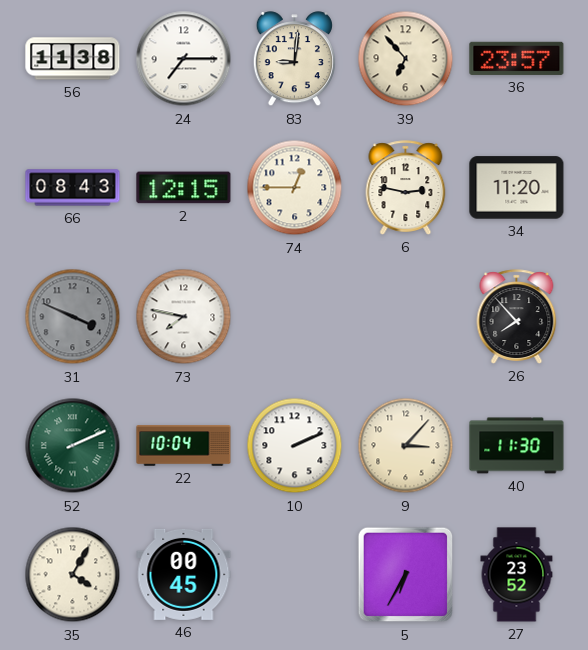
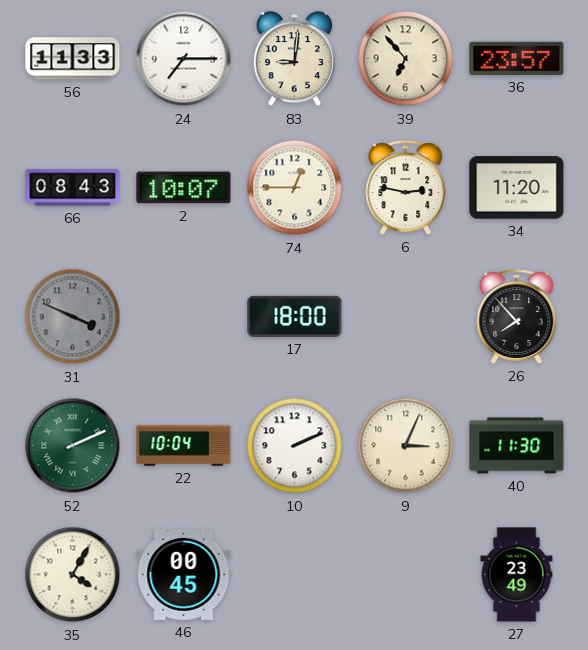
56: 11:38 -> 11:33 (73, 59)
2: 12:15 -> 10:07 (184, 188)
73: 7:47 -> none (184, 317)
17: none -> 18:00 (295, 316)
9: 3:07 -> 3:04 (406, 446)
5: 6:35 -> none (406, 575)
27: 23:52 -> 23:49 (517, 575)
